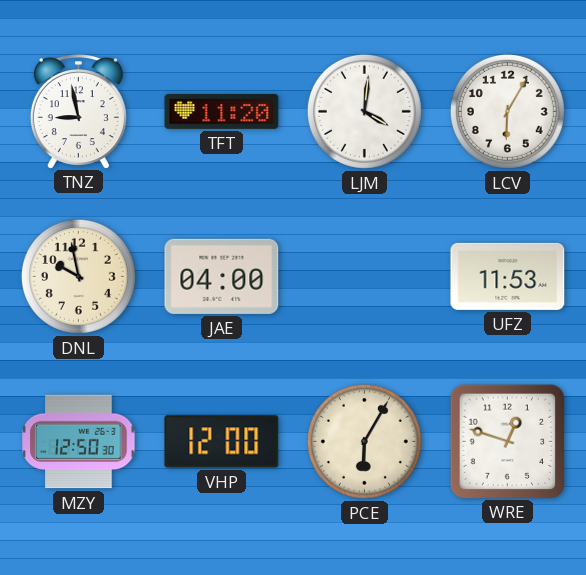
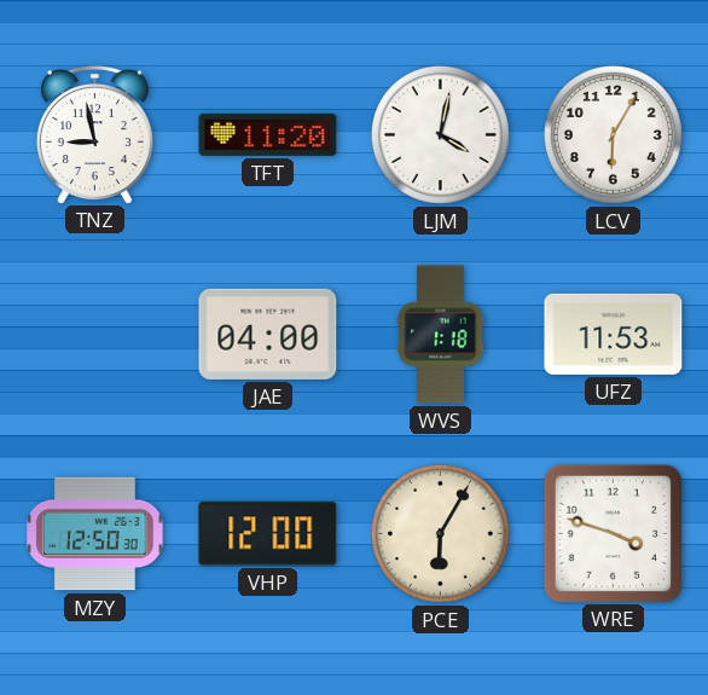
LJM: 4:01 -> 4:02 (440, 134)
DNL: 9:58 -> none (78, 276)
WVS: none -> 1:18 (441, 335)
WRE: 12:48 -> 3:48 (613, 533)
